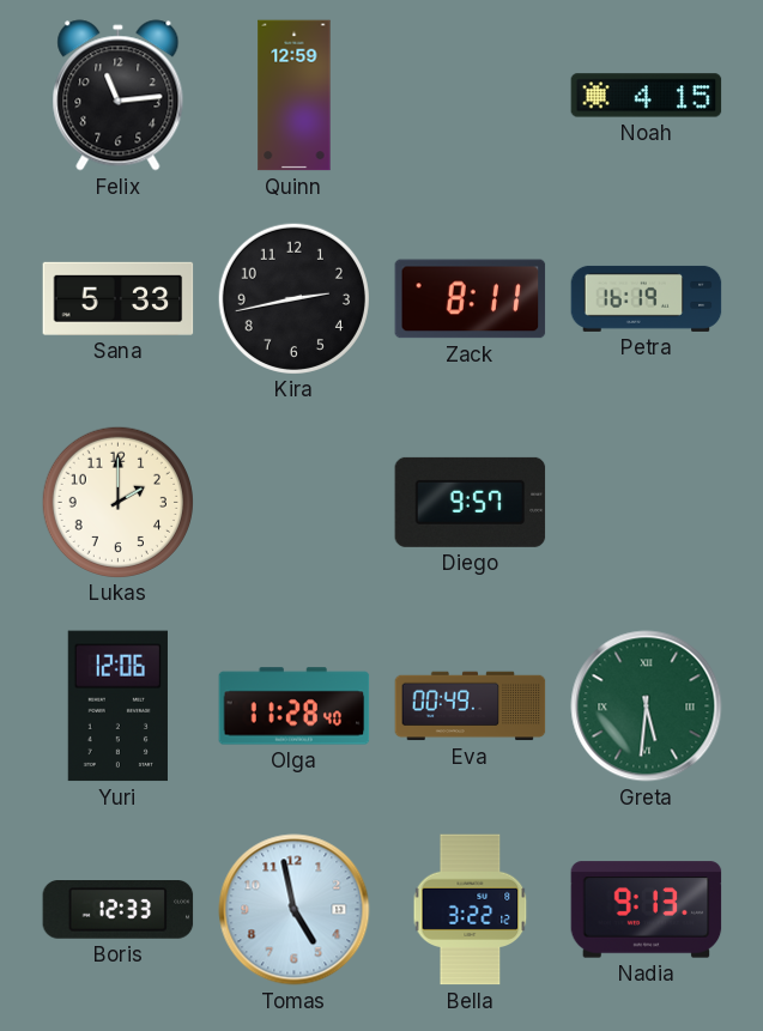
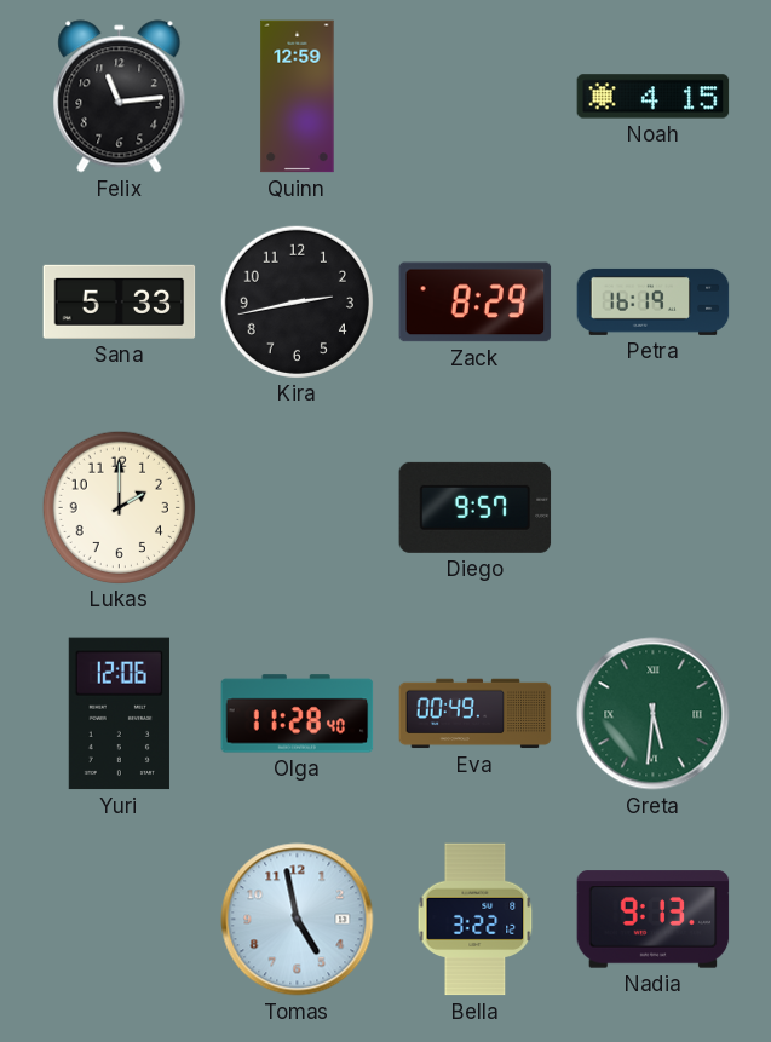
Zack: 8:11 -> 8:29 (476, 303)
Boris: 12:33 -> none (119, 910)
